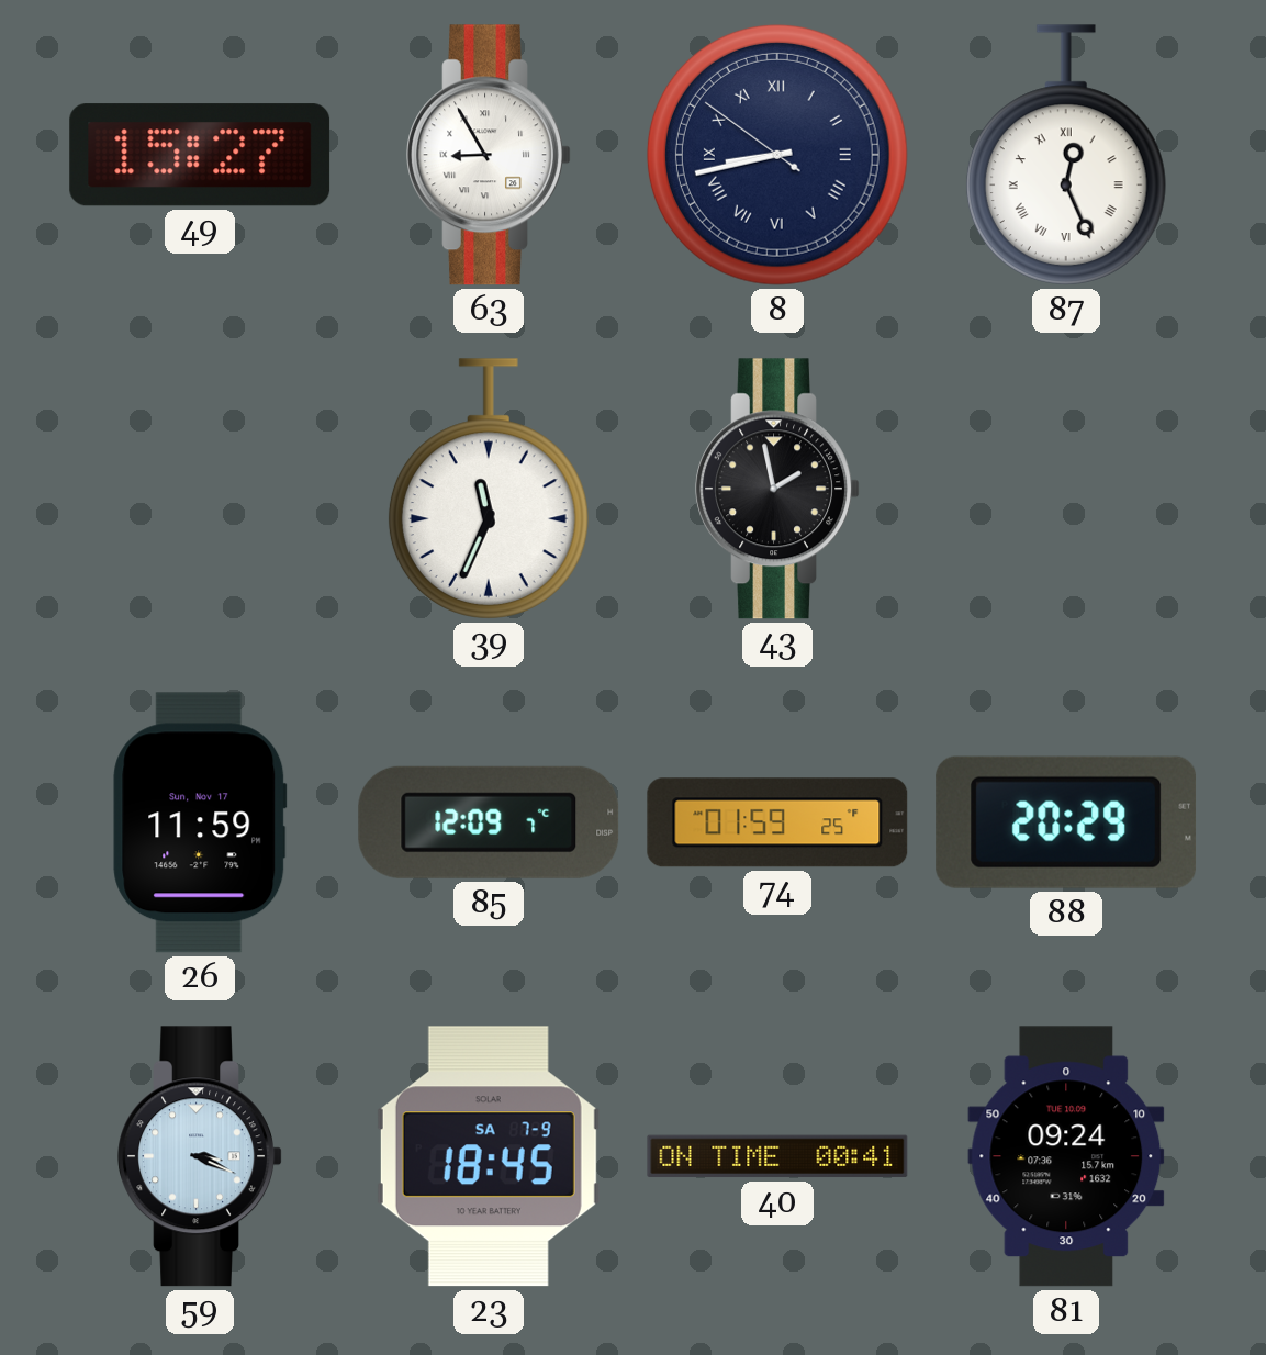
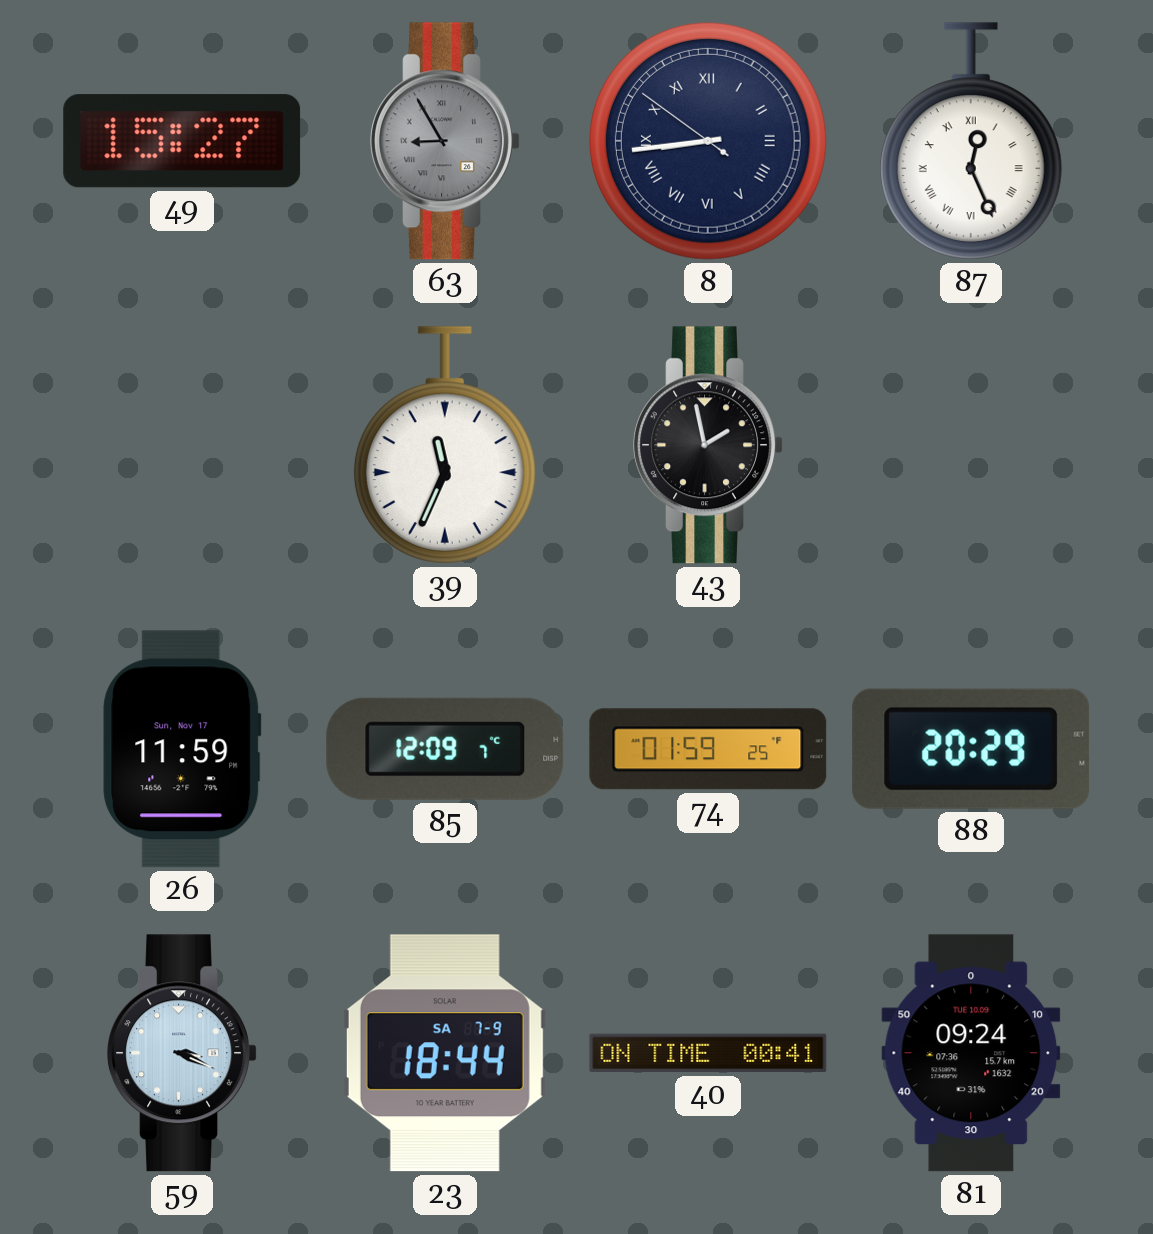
63 dial: white -> grey (445, 141)
8: 8:42 -> 8:43 (708, 141)
23: 18:45 -> 18:44 (445, 1053)
